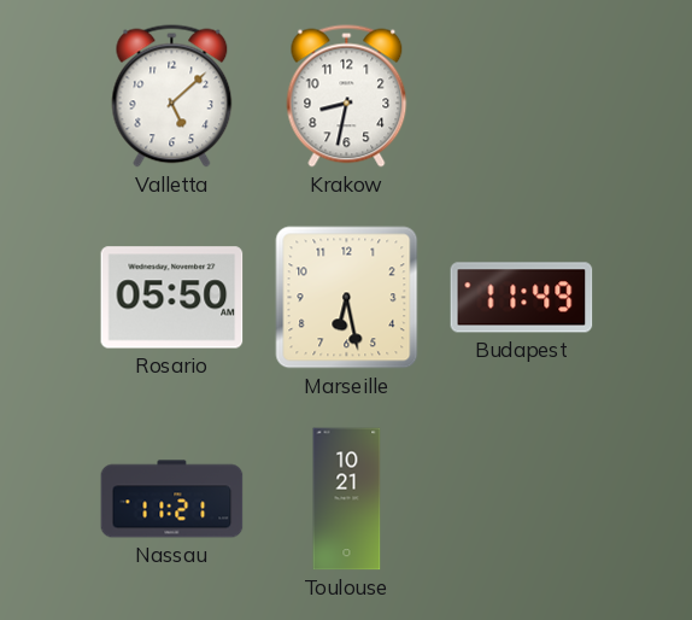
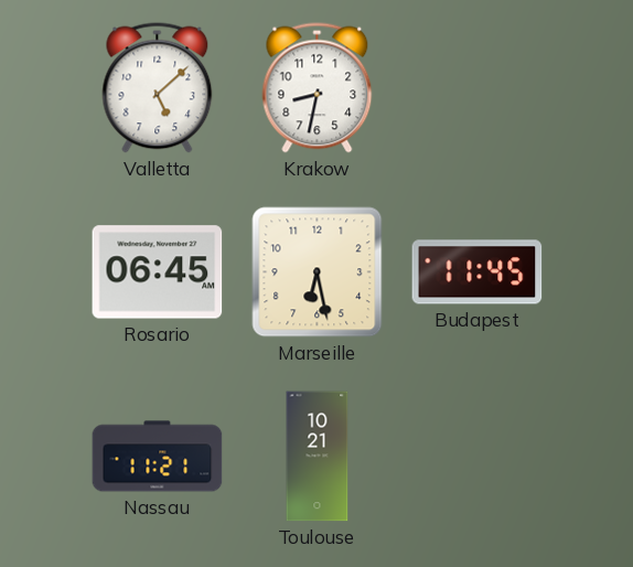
Rosario: 05:50 -> 06:45 (158, 272)
Budapest: 11:49 -> 11:45 (478, 272)
